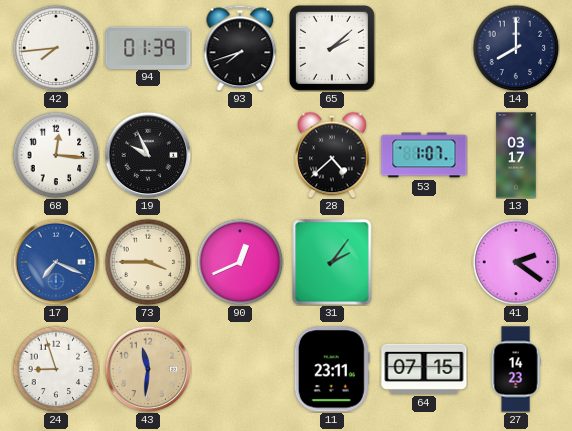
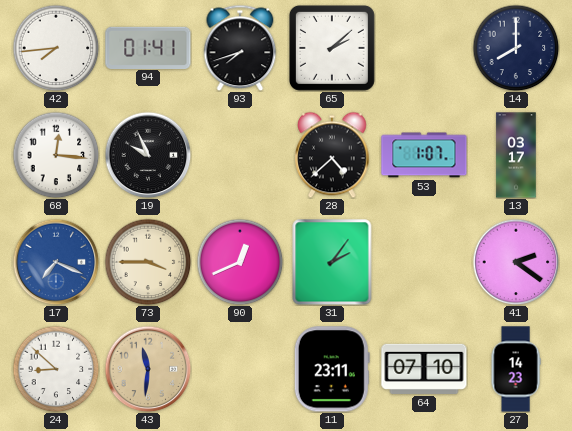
94: 01:39 -> 01:41 (148, 47)
24: 8:57 -> 8:52 (56, 369)
64: 07:15 -> 07:10 (424, 369)
